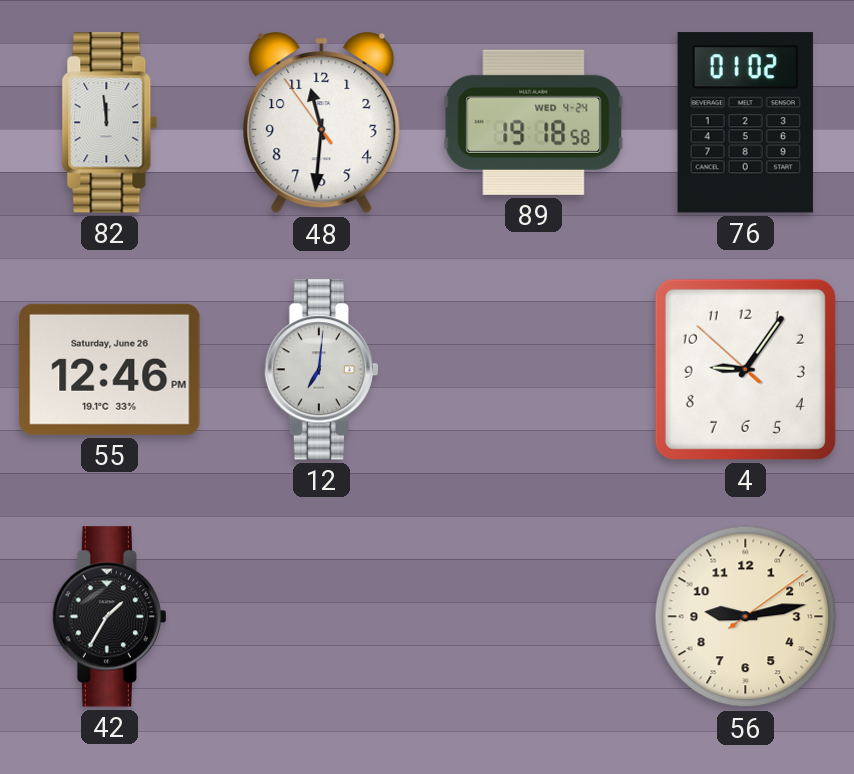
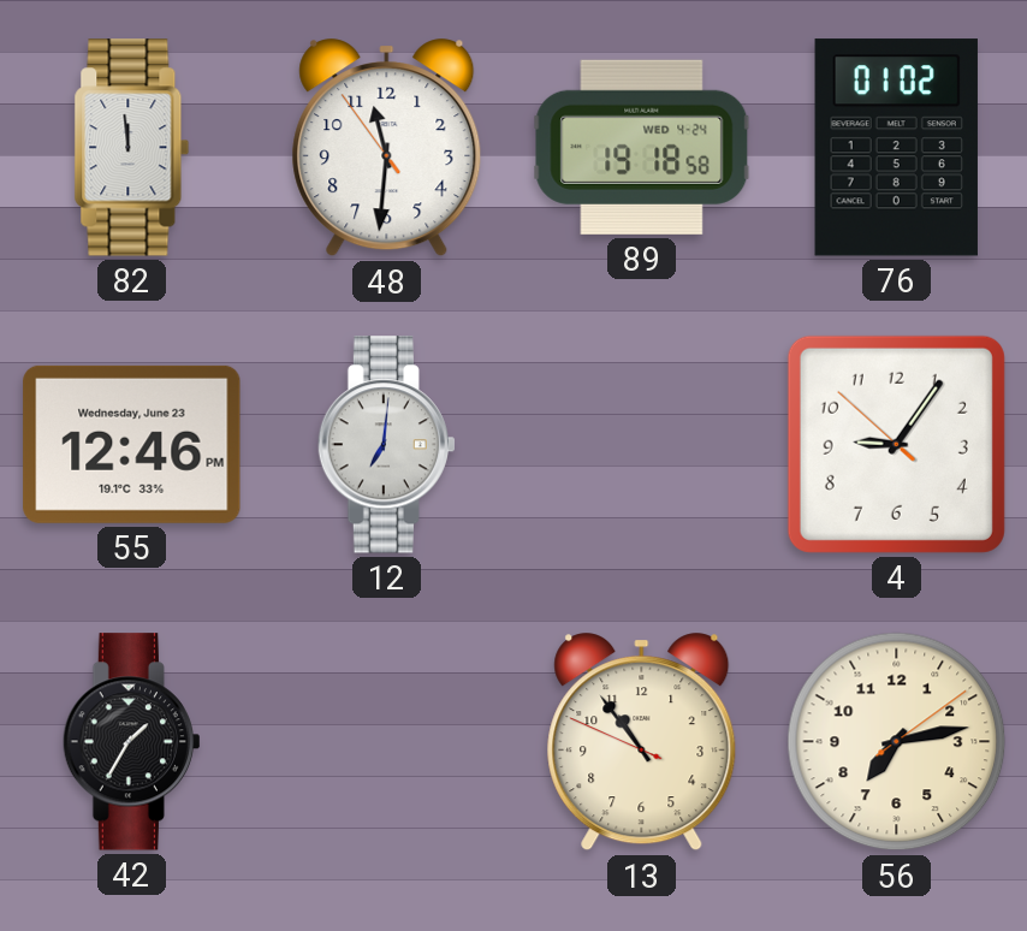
55 date: Saturday, June 26 -> Wednesday, June 23 (132, 444)
13: none -> 10:53 (642, 742)
56: 9:13 -> 7:13 (897, 742)
